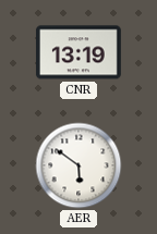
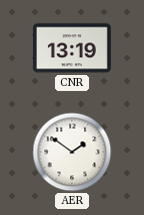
AER: 5:51 -> 1:51 (72, 152)
